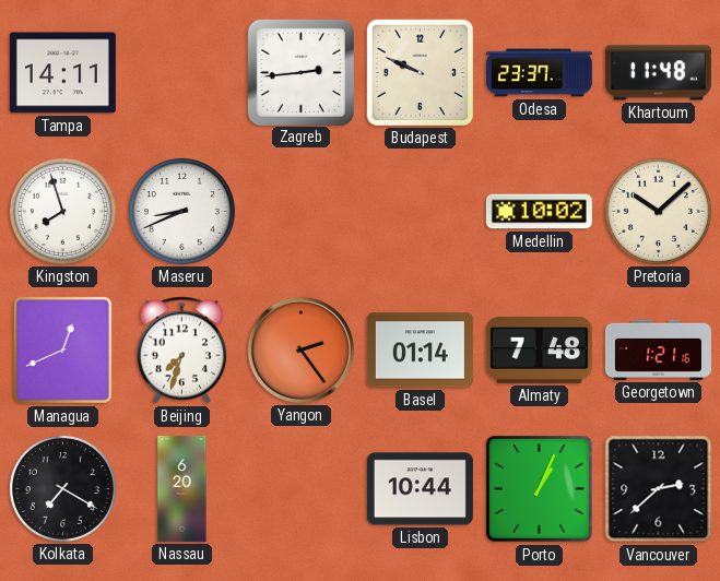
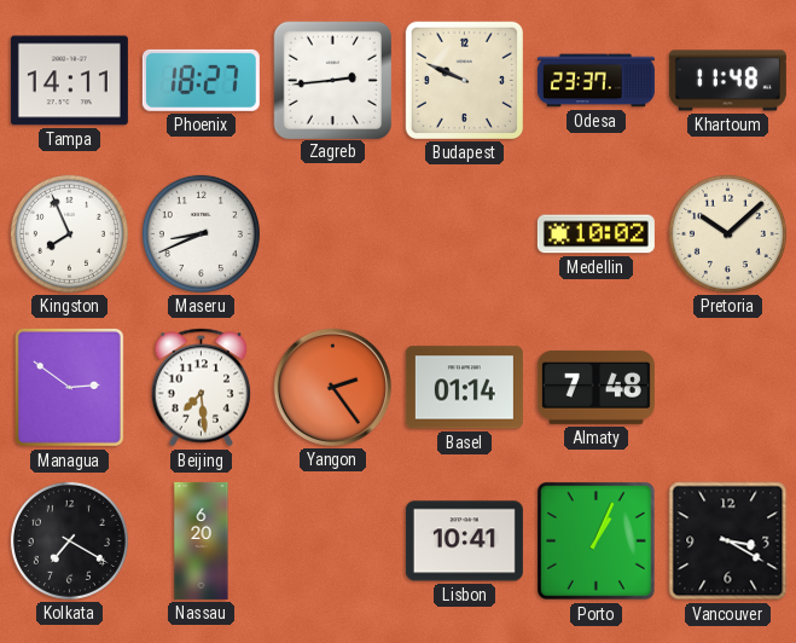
Phoenix: none -> 18:27 (201, 80)
Kingston: 7:57 -> 7:56 (69, 233)
Managua: 12:41 -> 2:51 (69, 387)
Beijing: 7:33 -> 7:29 (202, 388)
Georgetown: 1:21 -> none (658, 349)
Lisbon: 10:44 -> 10:41 (464, 541)
Vancouver: 2:38 -> 3:20 (728, 541)
